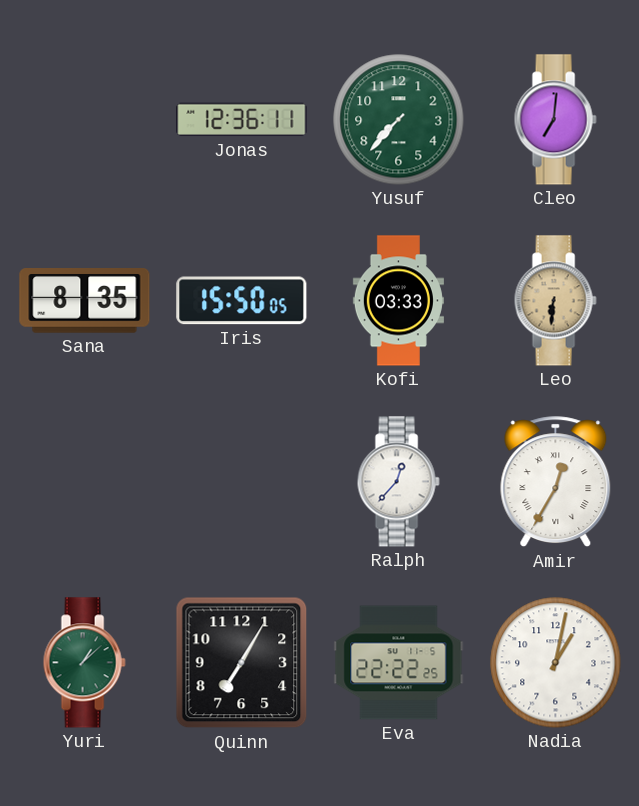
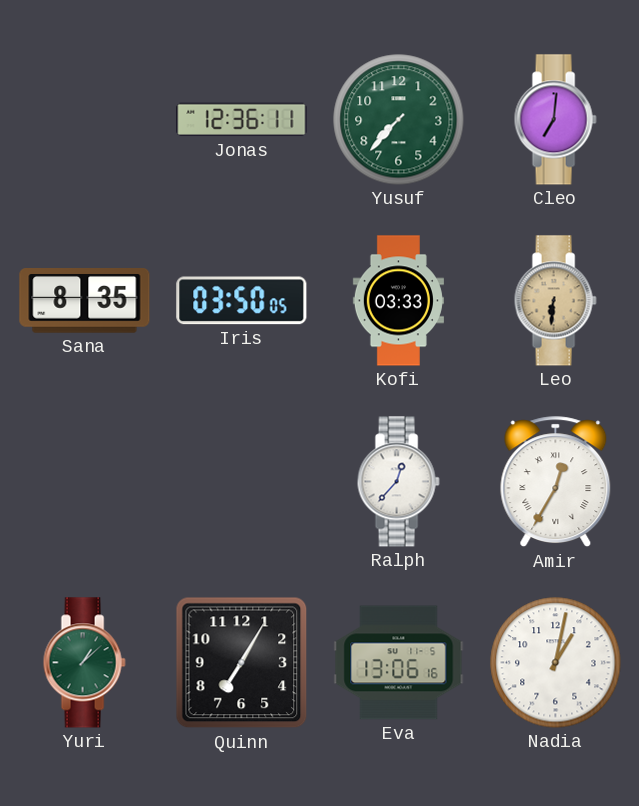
Iris: 15:50 -> 03:50 (242, 301)
Eva: 22:22 -> 13:06 (399, 663)
